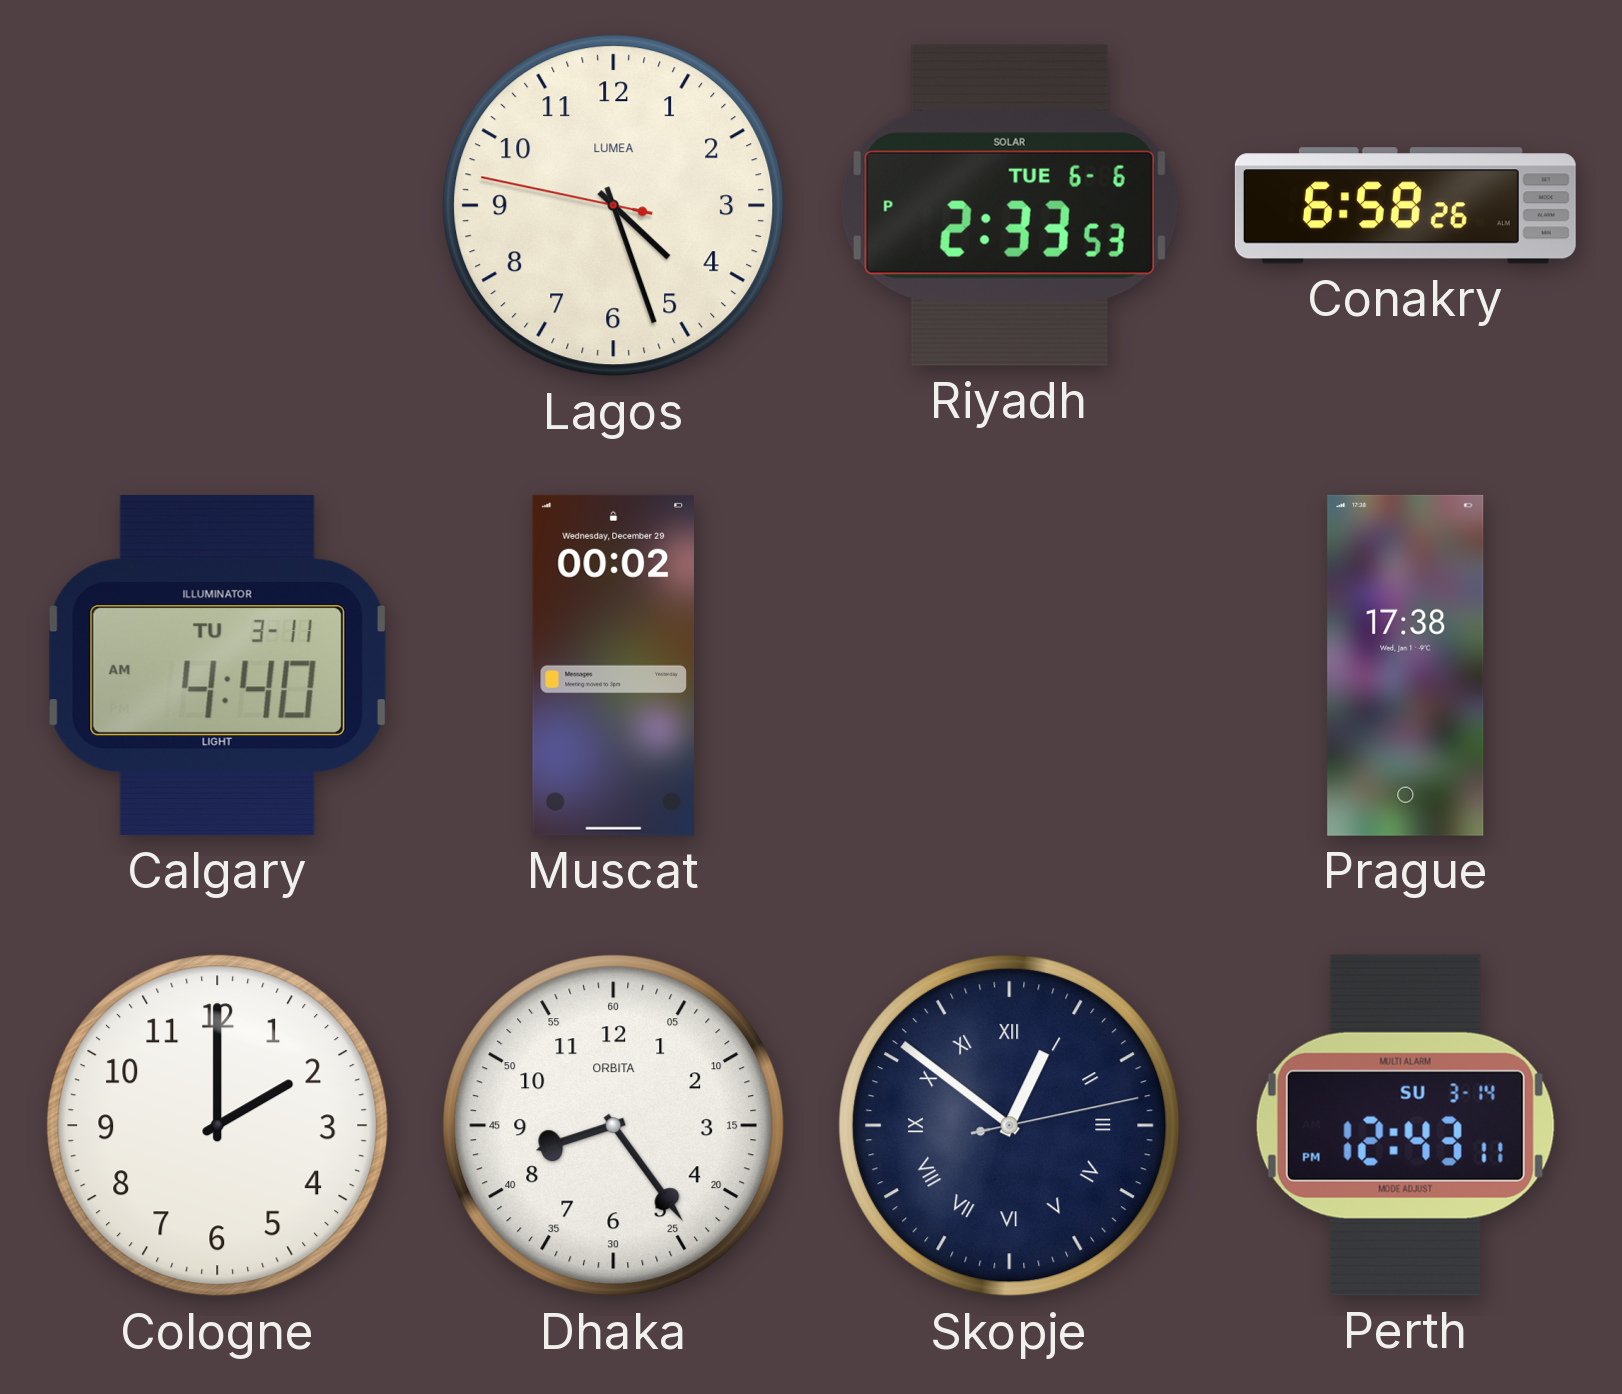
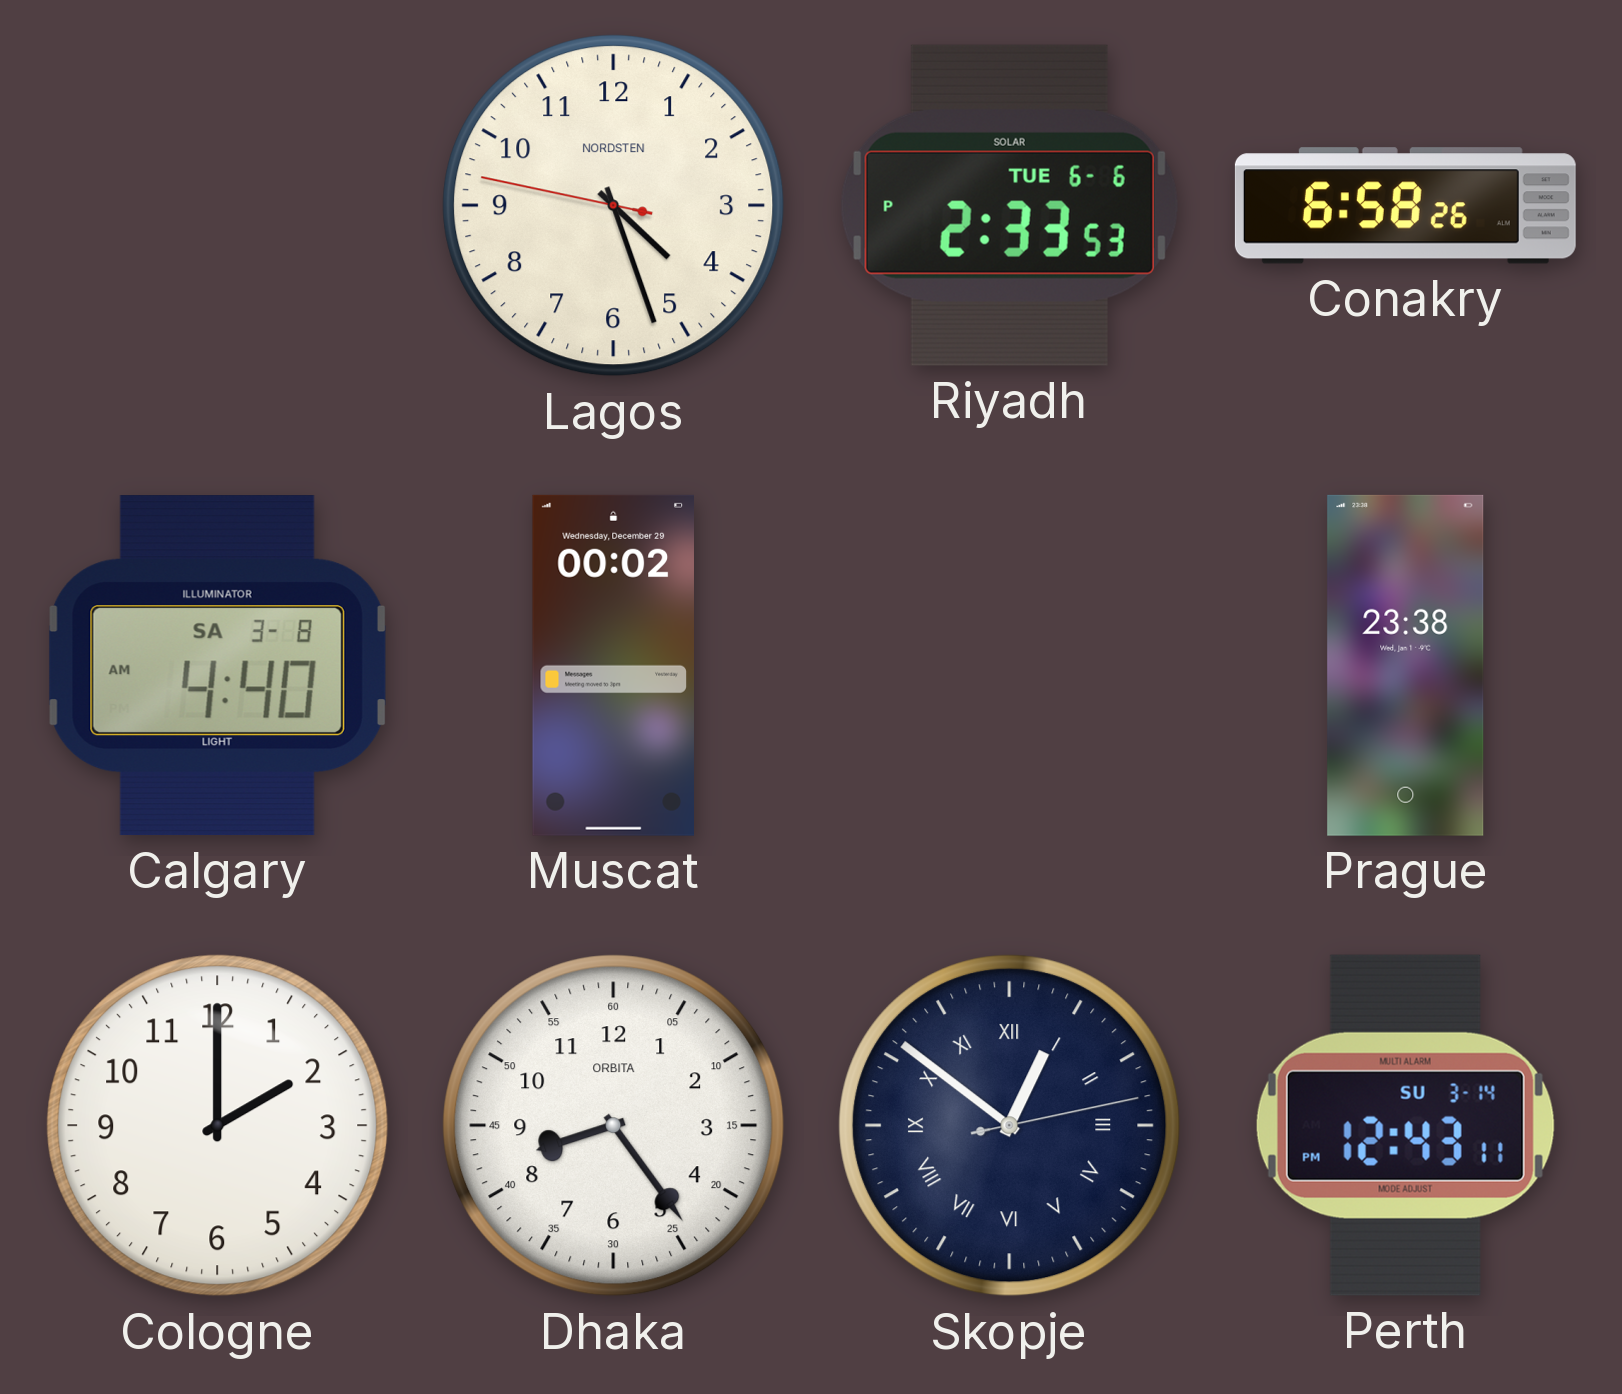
Lagos brand: LUMEA -> NORDSTEN (614, 206)
Calgary date: TU 3-11 -> SA 3-8 (217, 666)
Prague: 17:38 -> 23:38 (1406, 665)
